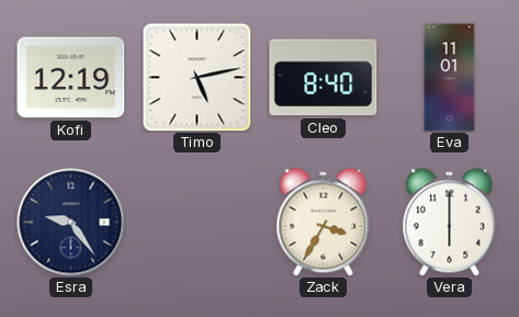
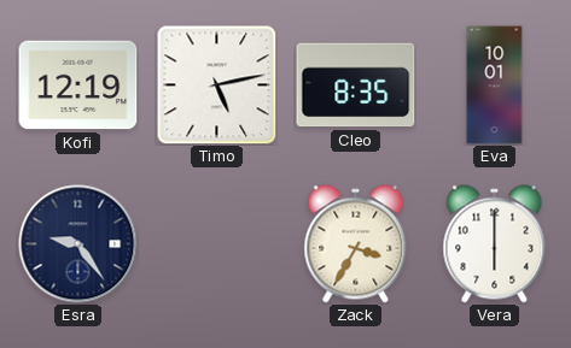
Cleo: 8:40 -> 8:35 (356, 85)
Eva: 11:01 -> 10:01 (495, 85)
